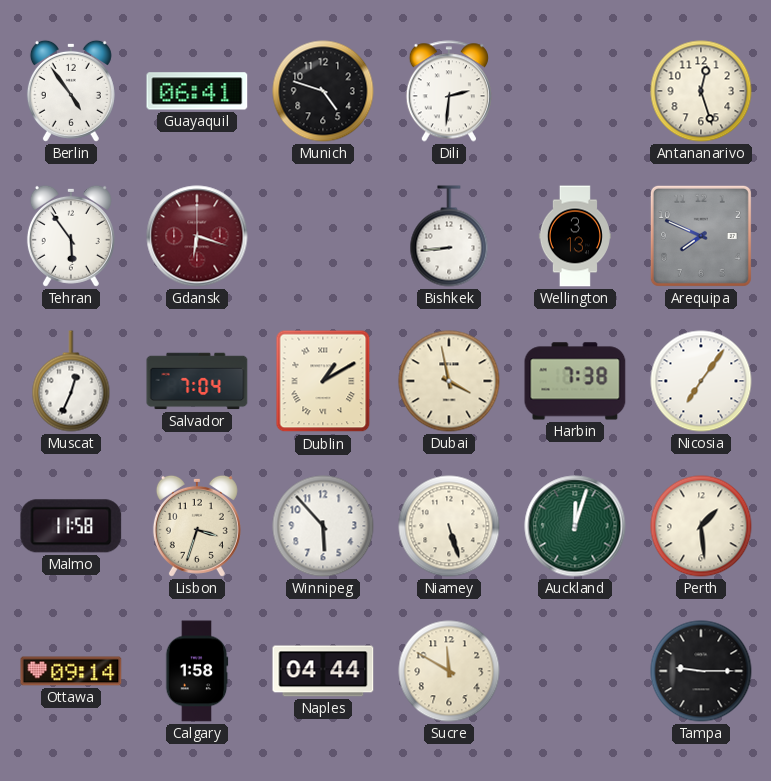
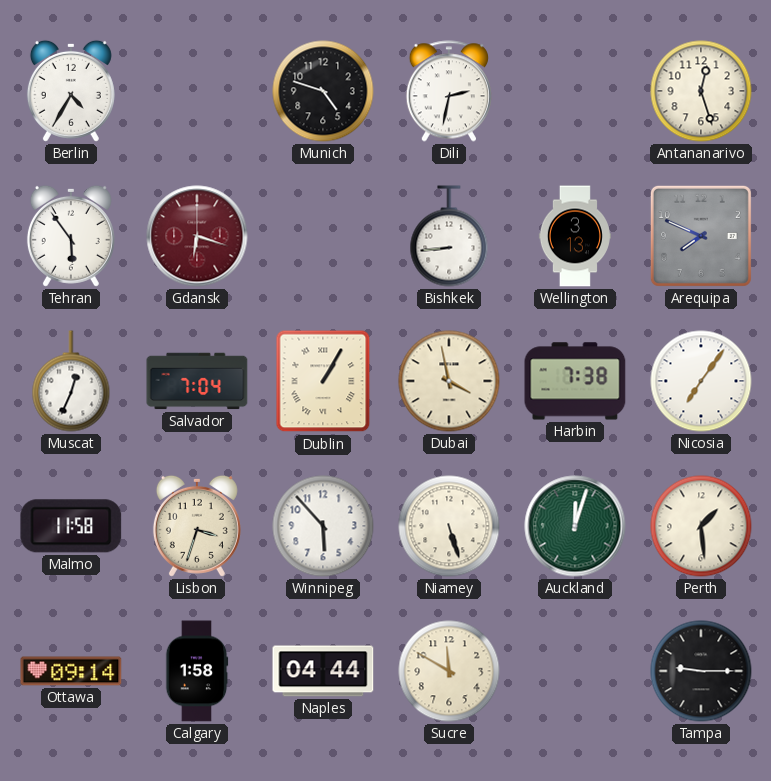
Berlin: 4:54 -> 4:35 (71, 91)
Guayaquil: 06:41 -> none (197, 91)
Dili: 2:31 -> 2:32 (449, 91)
Dublin: 1:10 -> 1:05 (323, 381)
